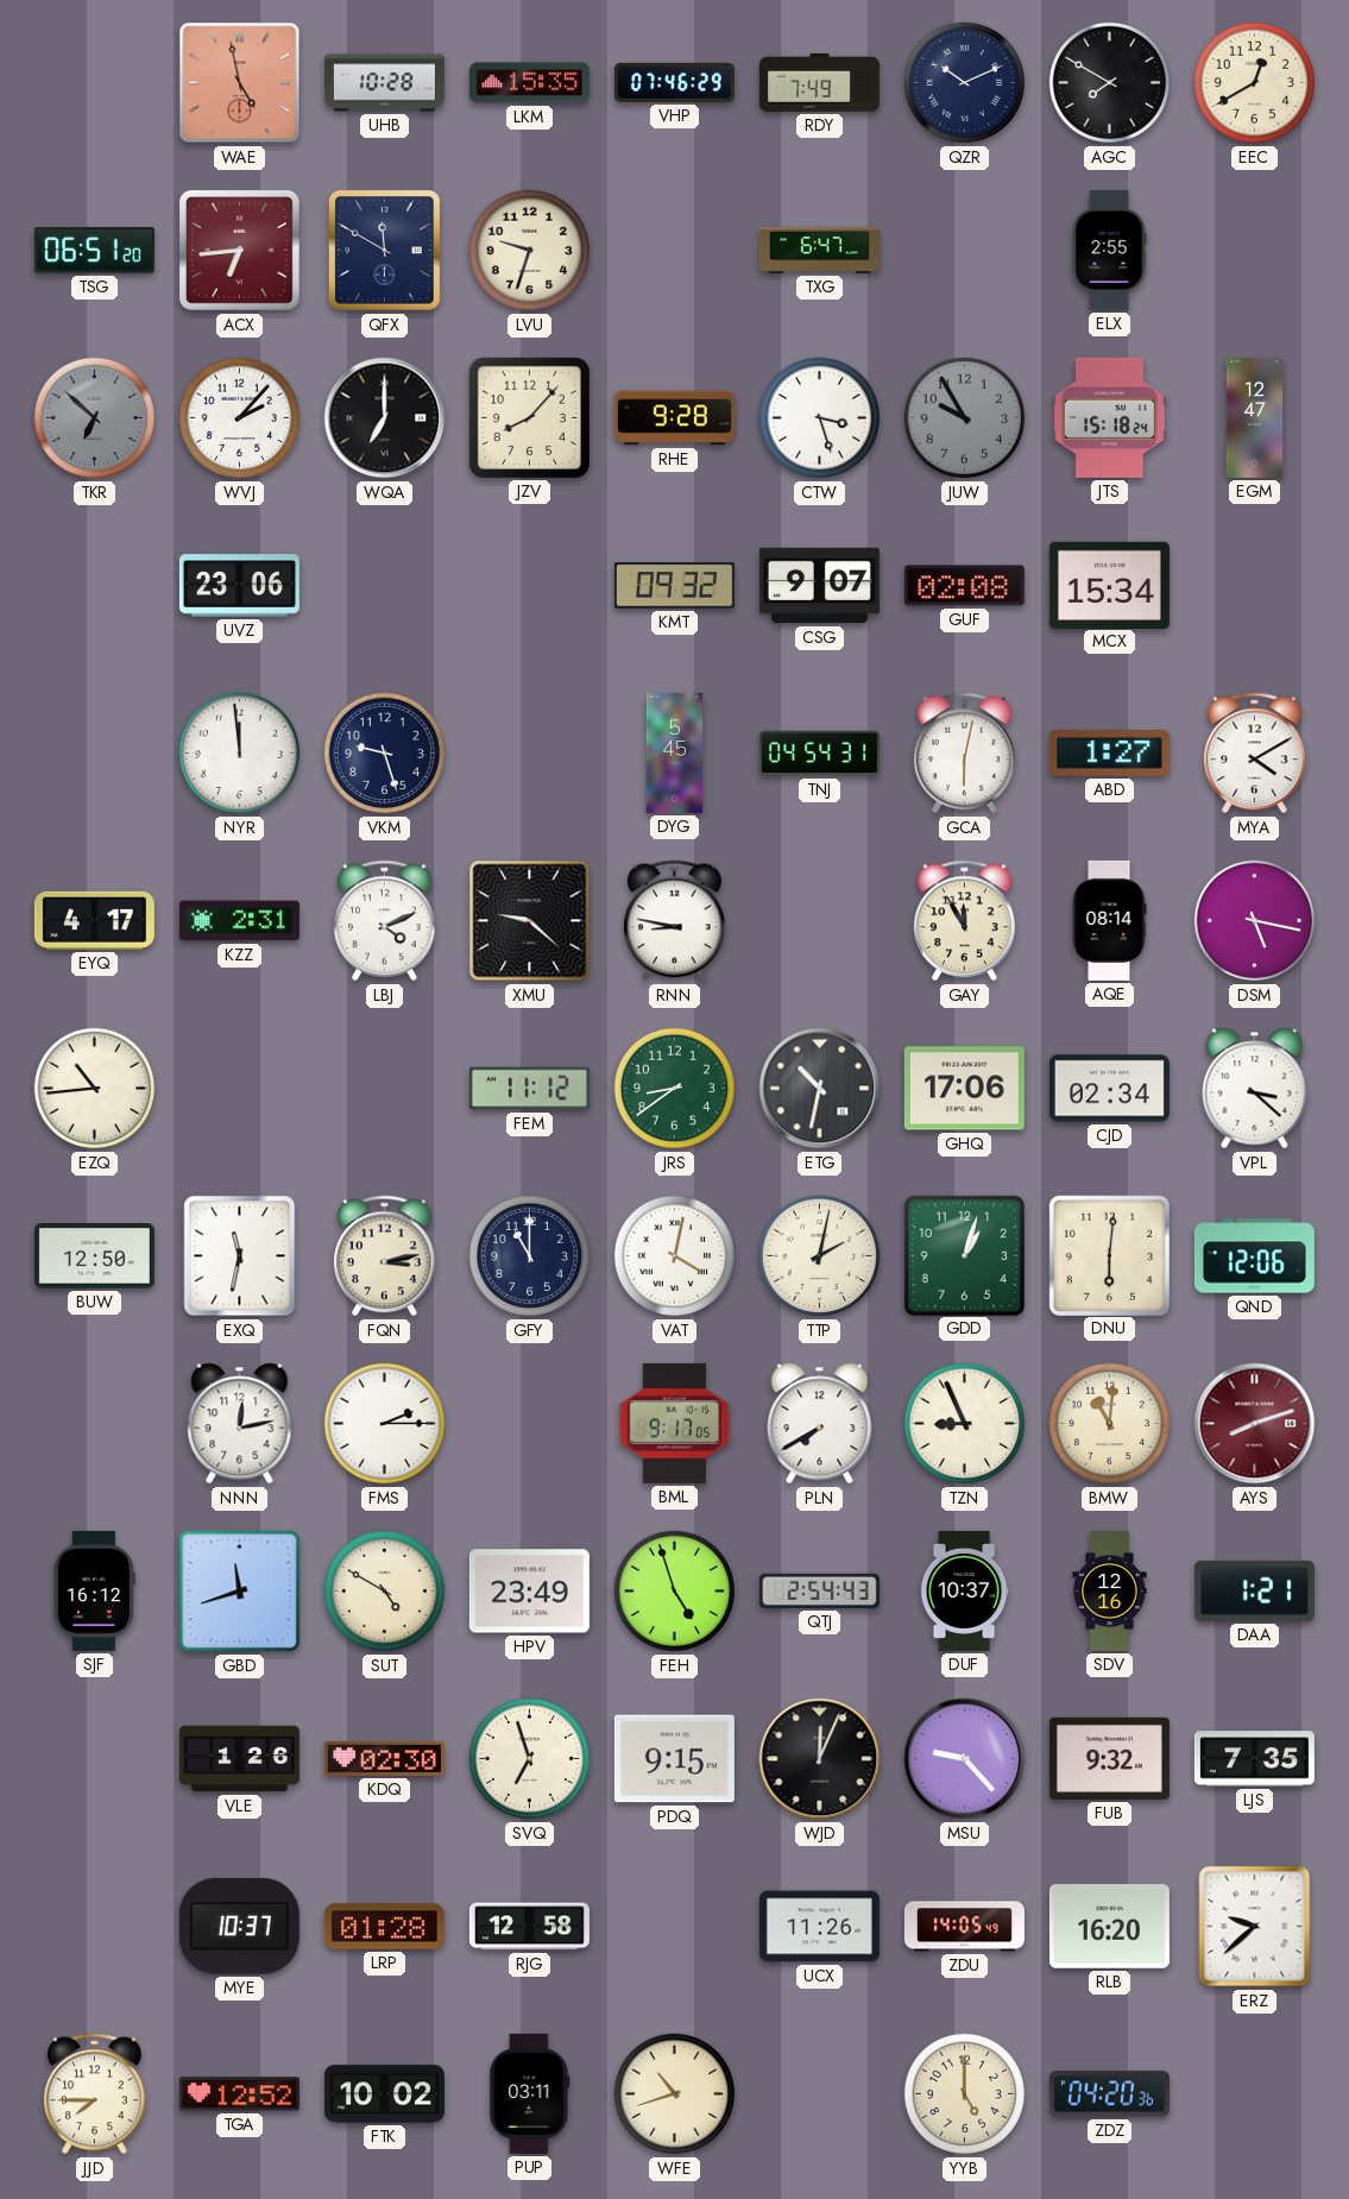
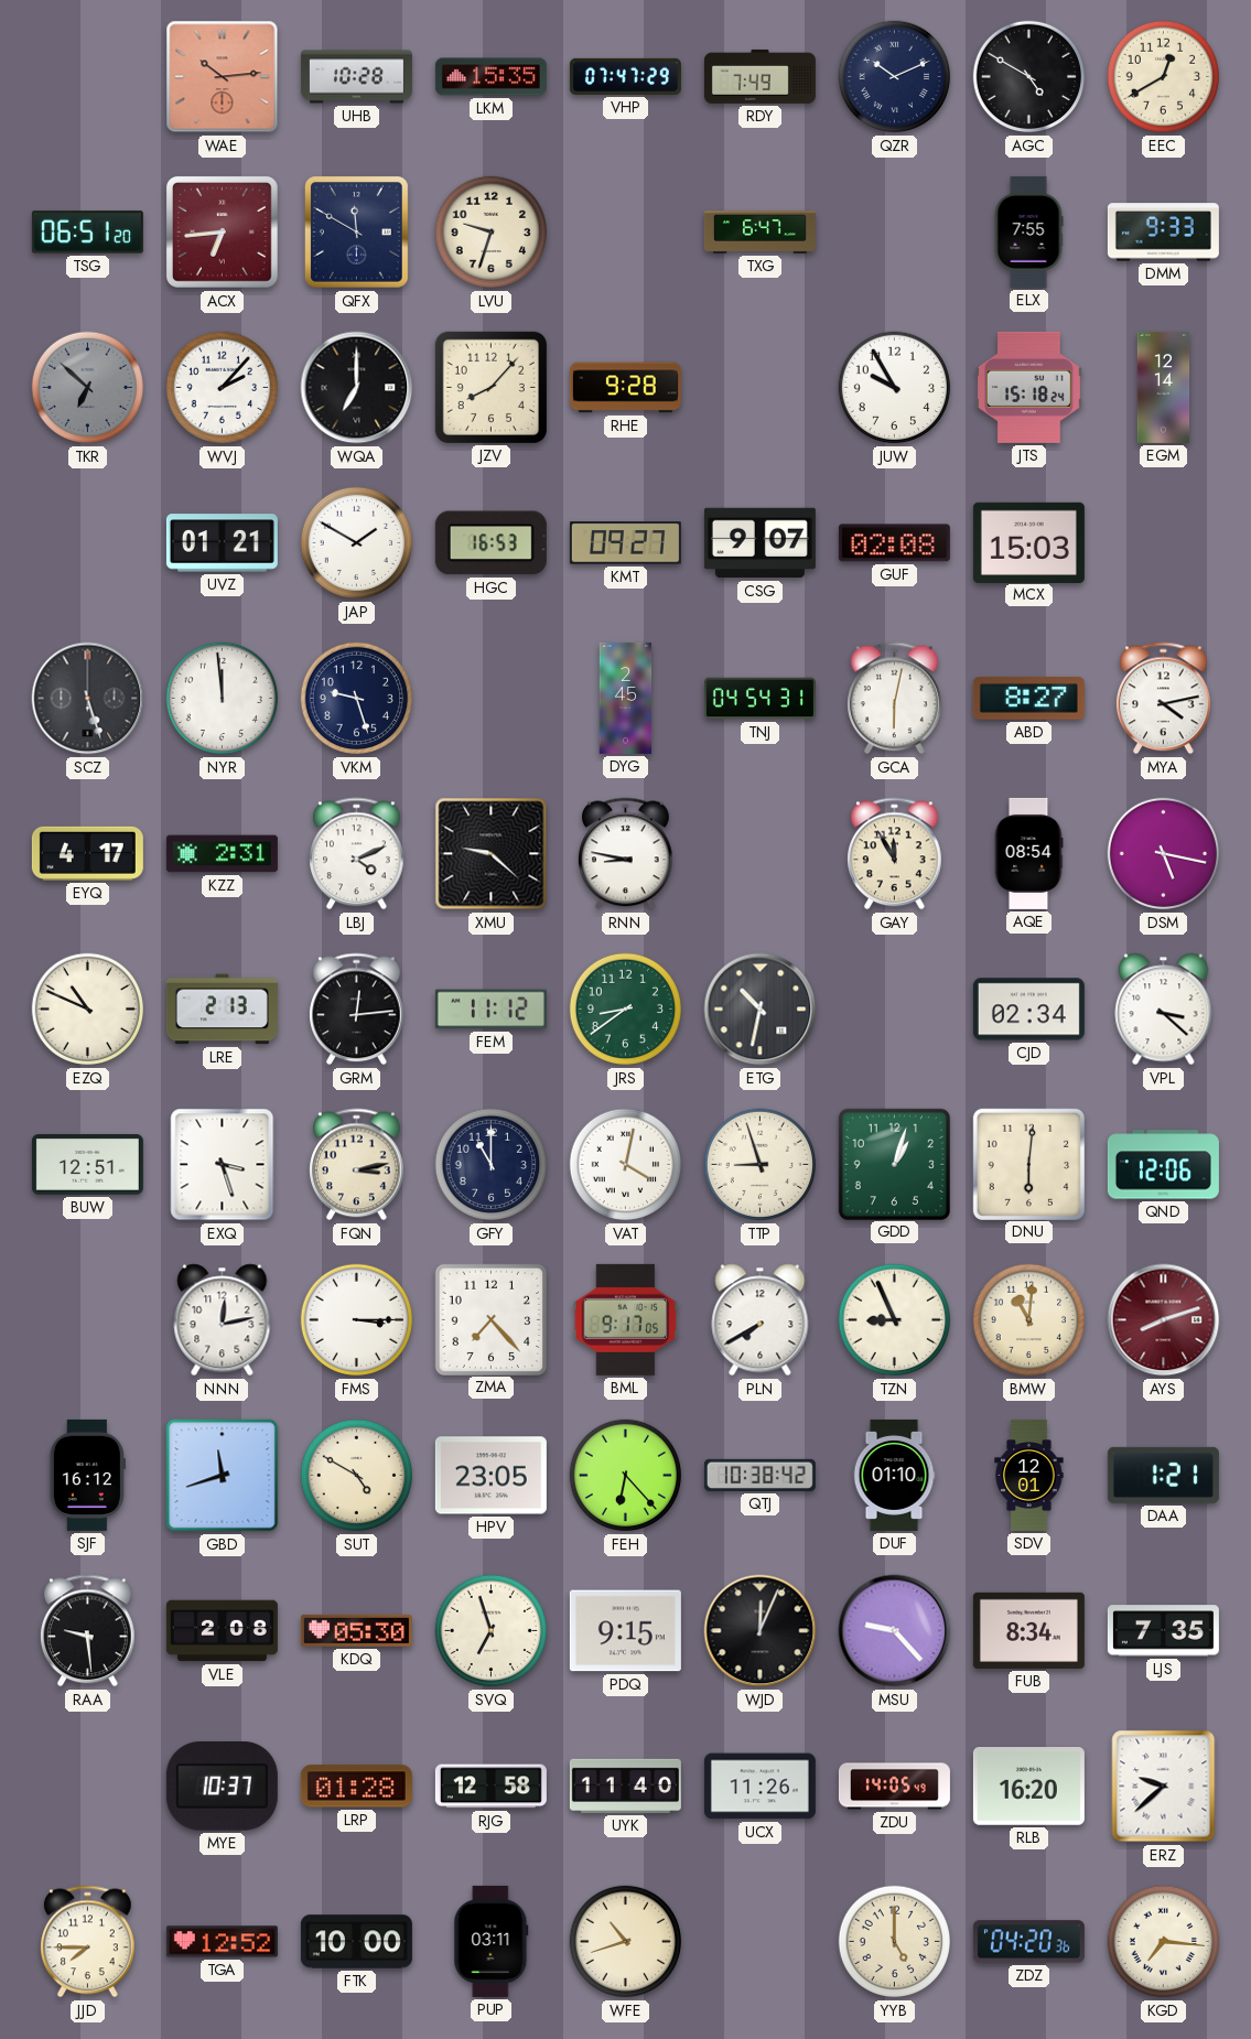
WAE: 4:58 -> 10:14 (223, 77)
VHP: 07:46 -> 07:47 (625, 76)
AGC: 7:50 -> 4:50 (1029, 77)
ELX: 2:55 -> 7:55 (1028, 231)
DMM: none -> 9:33 (1163, 233)
CTW: 3:27 -> none (820, 418)
JUW dial: grey -> white (895, 388)
EGM: 12:47 -> 12:14 (1164, 387)
UVZ: 23:06 -> 01:21 (222, 543)
JAP: none -> 1:50 (357, 543)
HGC: none -> 16:53 (490, 543)
KMT: 09:32 -> 09:27 (625, 543)
MCX: 15:34 -> 15:03 (1028, 542)
SCZ: none -> 5:27 (88, 699)
DYG: 5:45 -> 2:45 (626, 698)
ABD: 1:27 -> 8:27 (1028, 699)
MYA: 4:10 -> 4:13 (1164, 699)
AQE: 08:14 -> 08:54 (1028, 853)
EZQ: 10:44 -> 10:49 (88, 1010)
LRE: none -> 2:13 (222, 1010)
GRM: none -> 12:14 (357, 1010)
GHQ: 17:06 -> none (964, 1089)
BUW: 12:50 -> 12:51 (87, 1165)
EXQ: 11:32 -> 3:27 (223, 1165)
TTP: 2:02 -> 8:57 (761, 1165)
FMS: 2:15 -> 3:15 (357, 1320)
ZMA: none -> 7:23 (490, 1319)
HPV: 23:49 -> 23:05 (490, 1476)
FEH: 4:57 -> 6:23 (626, 1476)
QTJ: 2:54 -> 10:38 (759, 1475)
DUF: 10:37 -> 01:10 (894, 1475)
SDV: 12:16 -> 12:01 (1029, 1475)
RAA: none -> 9:29 (88, 1631)
VLE: 1:26 -> 2:08 (222, 1631)
KDQ: 02:30 -> 05:30 (356, 1630)
FUB: 9:32 -> 8:34 (1028, 1630)
UYK: none -> 11:40 (625, 1786)
FTK: 10:02 -> 10:00 (356, 1942)
KGD: none -> 7:16 (1164, 1942)
